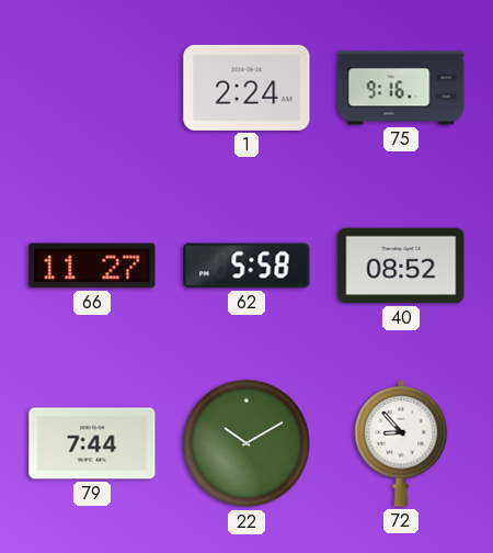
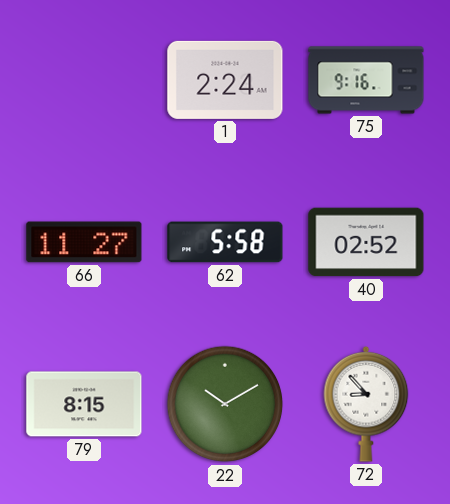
40: 08:52 -> 02:52 (366, 242)
79: 7:44 -> 8:15 (84, 404)
